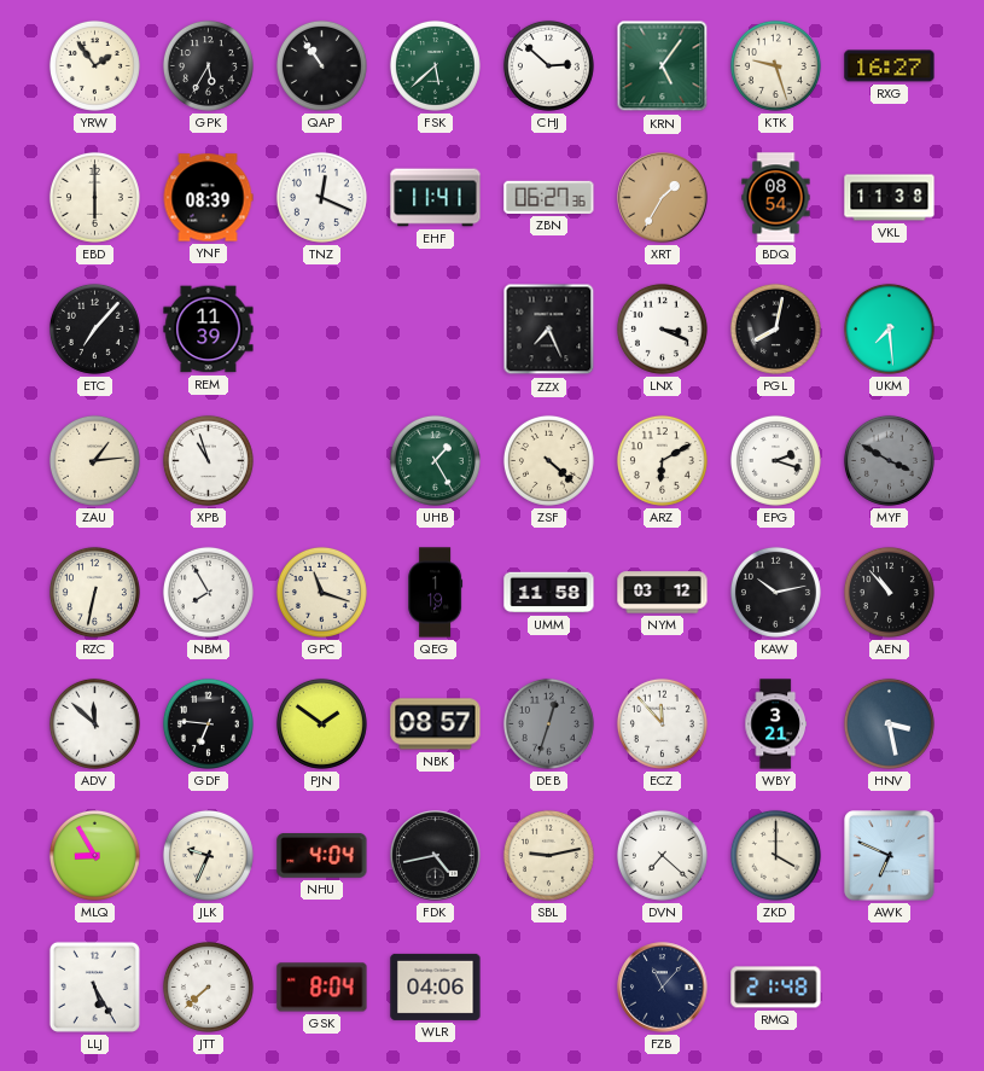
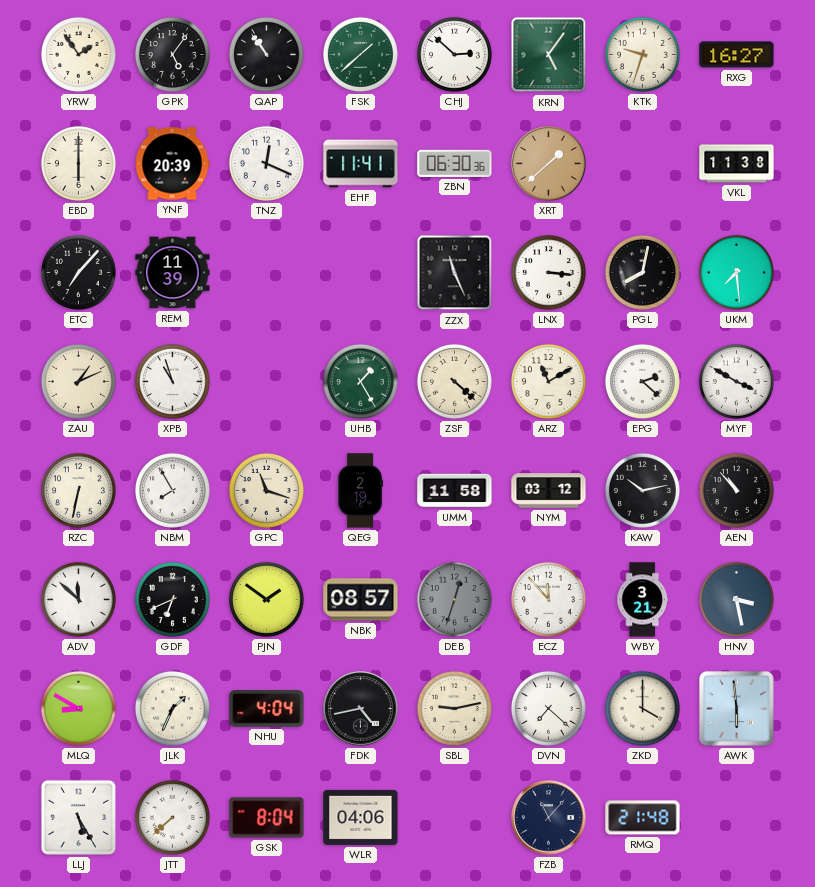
GPK: 5:35 -> 5:06 (172, 54)
FSK: 5:38 -> 1:38 (360, 54)
KTK: 9:27 -> 9:33 (642, 54)
YNF: 08:39 -> 20:39 (172, 164)
ZBN: 06:27 -> 06:30 (455, 163)
XRT: 1:35 -> 1:38 (549, 164)
BDQ: 08:54 -> none (776, 198)
ZZX: 7:26 -> 11:26 (455, 273)
LNX: 3:19 -> 3:16 (548, 272)
ZAU: 1:14 -> 1:11 (78, 381)
ARZ: 6:10 -> 11:10 (548, 381)
EPG: 2:18 -> 2:22 (642, 381)
MYF dial: grey -> white (736, 381)
QEG: 1:19 -> 2:19 (361, 491)
GDF: 6:46 -> 6:41 (172, 599)
MLQ: 8:55 -> 8:50 (78, 708)
JLK: 9:34 -> 1:34 (172, 708)
AWK: 6:49 -> 5:59 (737, 709)
